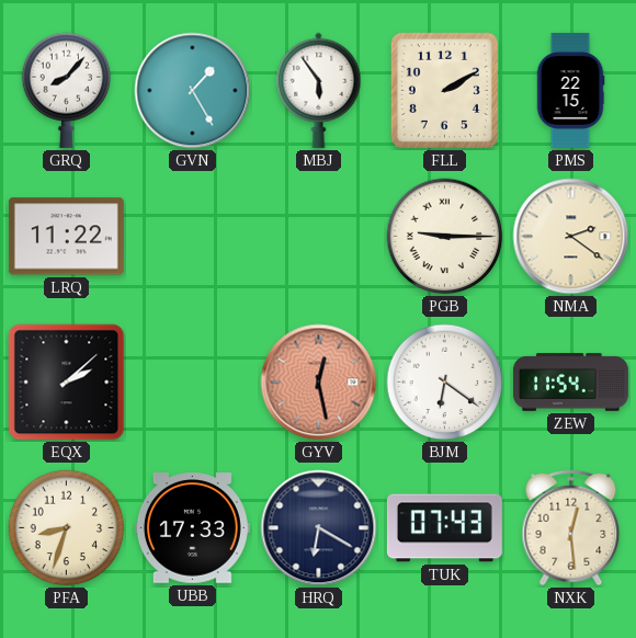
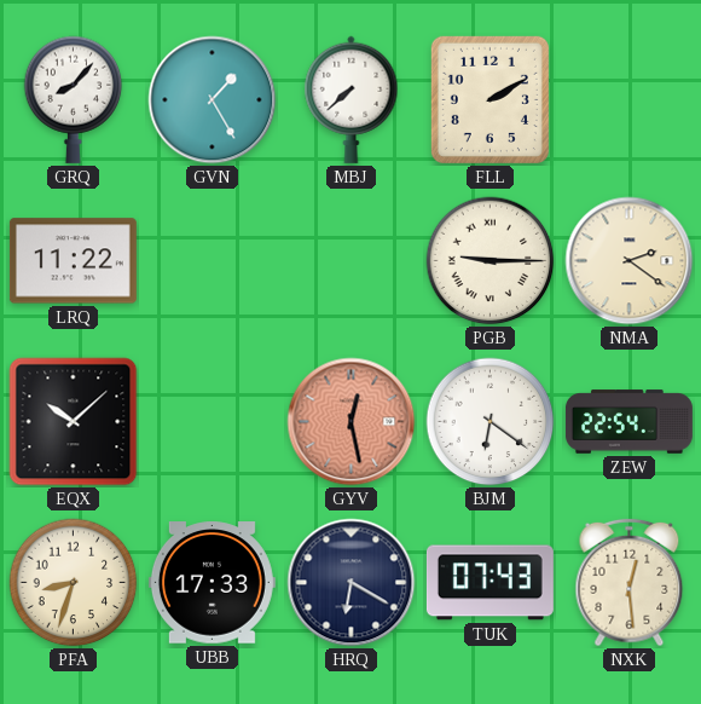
MBJ: 5:54 -> 7:38 (352, 99)
PMS: 22:15 -> none (570, 90)
EQX: 2:08 -> 10:08 (74, 422)
ZEW: 11:54 -> 22:54 (628, 422)
